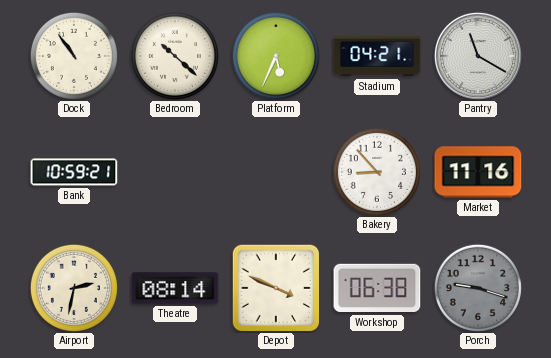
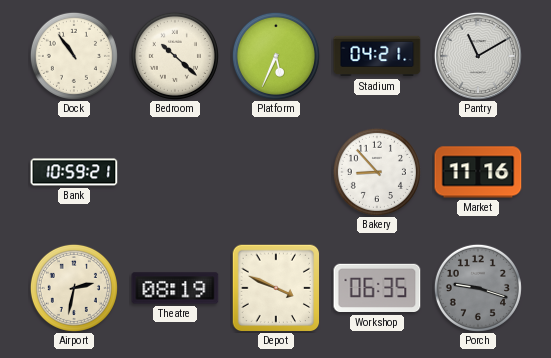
Pantry: 11:20 -> 11:10 (478, 56)
Theatre: 08:14 -> 08:19 (175, 288)
Workshop: 06:38 -> 06:35 (377, 288)
